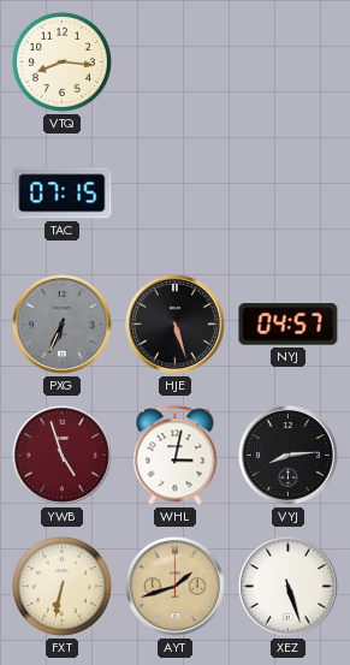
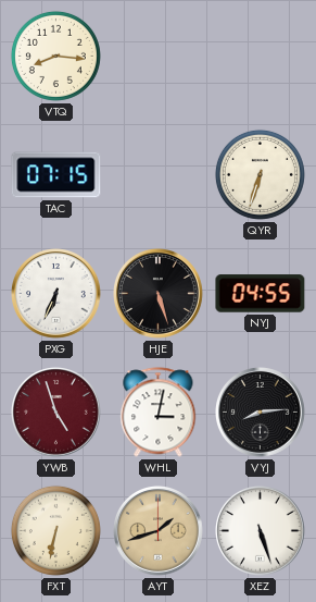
QYR: none -> 6:33 (260, 174)
PXG dial: grey -> white (56, 294)
NYJ: 04:57 -> 04:55 (261, 294)
